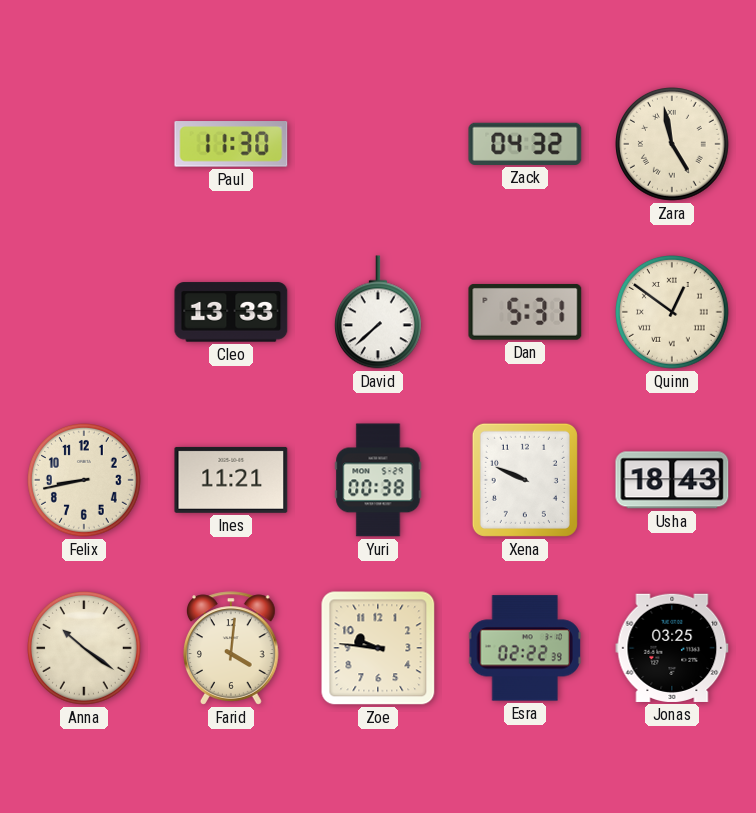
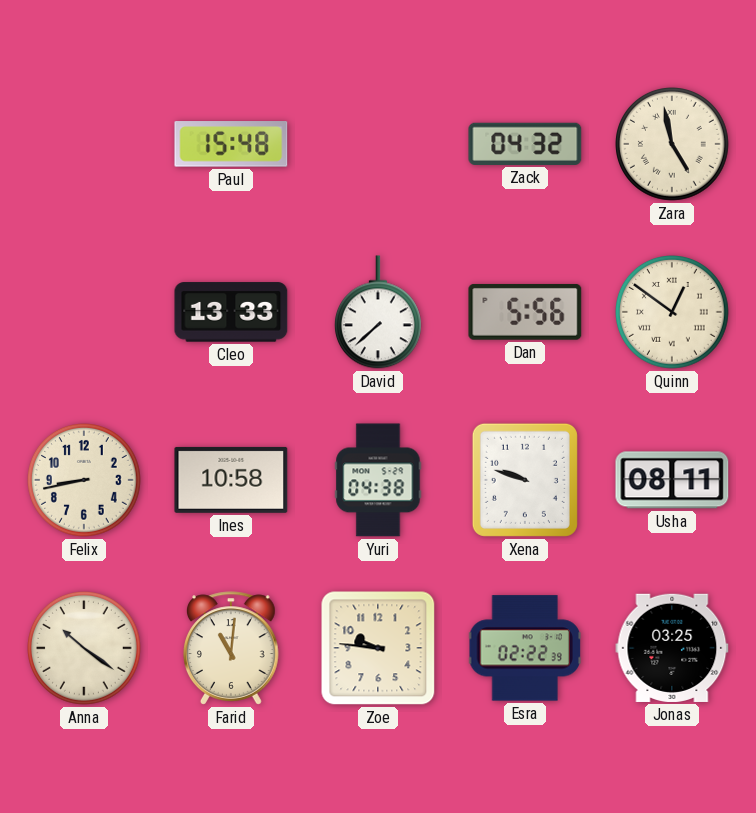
Paul: 11:30 -> 15:48 (231, 144)
Dan: 5:31 -> 5:56 (525, 312)
Ines: 11:21 -> 10:58 (231, 480)
Yuri: 00:38 -> 04:38 (378, 480)
Xena: 9:49 -> 9:48 (525, 480)
Usha: 18:43 -> 08:11 (672, 480)
Farid: 4:01 -> 11:01 (232, 648)
